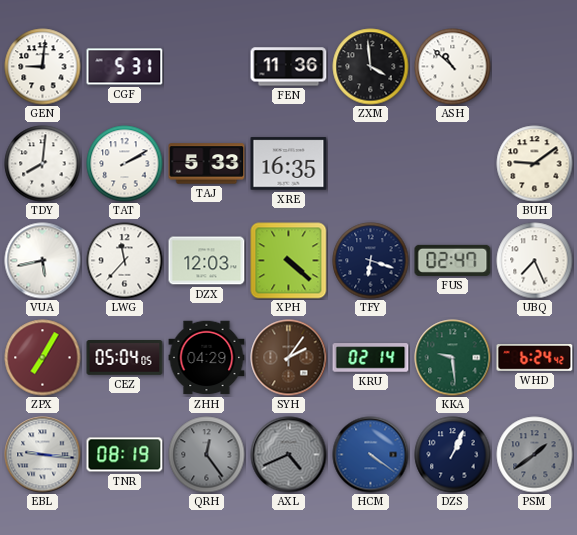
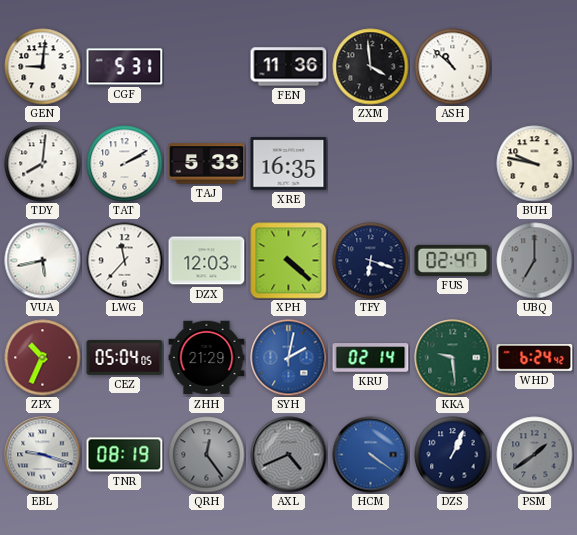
BUH: 9:09 -> 9:47 (535, 164)
UBQ: 7:26 -> 7:00 (535, 261)
UBQ dial: white -> grey (535, 261)
ZPX: 7:05 -> 10:34 (43, 358)
ZHH: 04:29 -> 21:29 (207, 358)
SYH: 2:06 -> 2:02 (289, 358)
SYH dial: brown -> blue (289, 358)
EBL: 9:16 -> 9:18 (43, 455)
